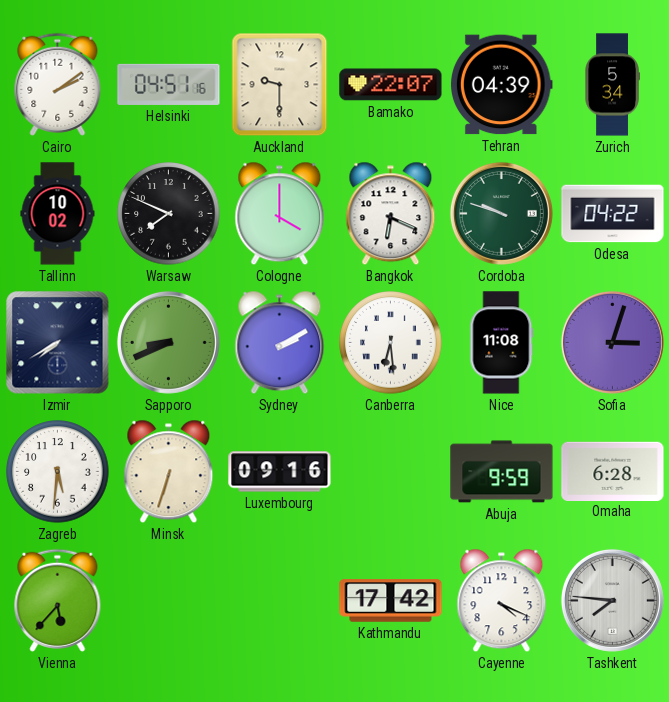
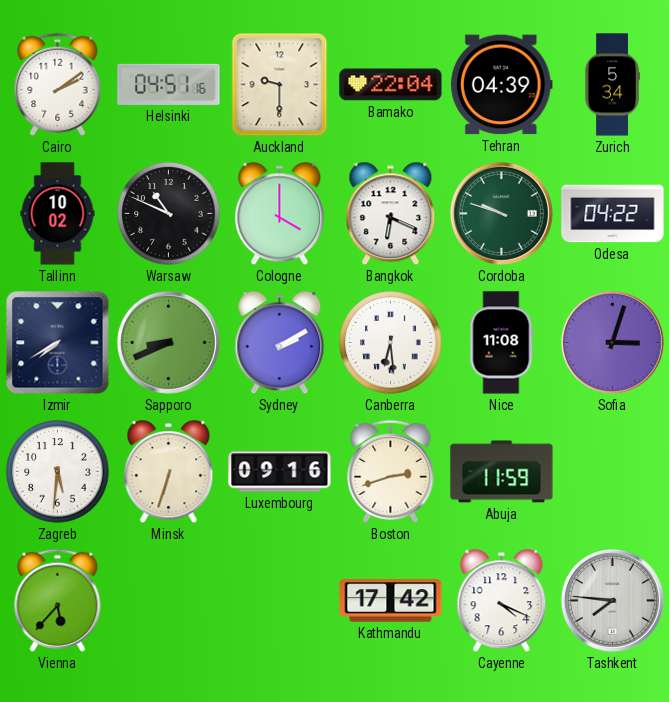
Bamako: 22:07 -> 22:04 (391, 85)
Warsaw: 7:49 -> 10:49 (169, 214)
Boston: none -> 2:42 (391, 471)
Abuja: 9:59 -> 11:59 (502, 472)
Omaha: 6:28 -> none (613, 471)
